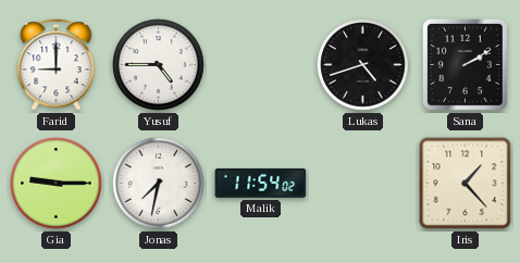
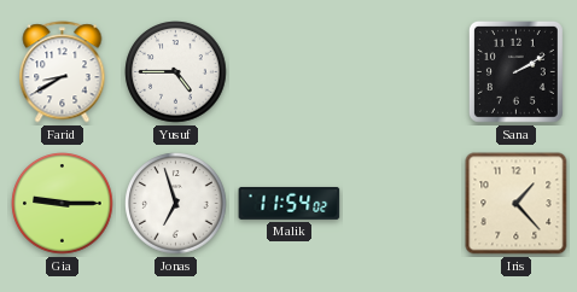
Farid: 9:00 -> 8:40 (63, 72)
Lukas: 4:42 -> none (363, 65)
Jonas: 7:32 -> 6:57 (176, 204)
